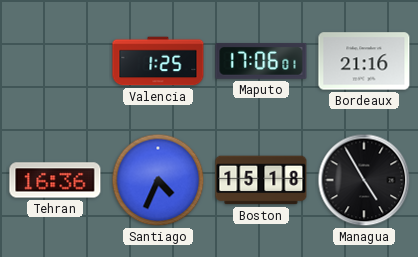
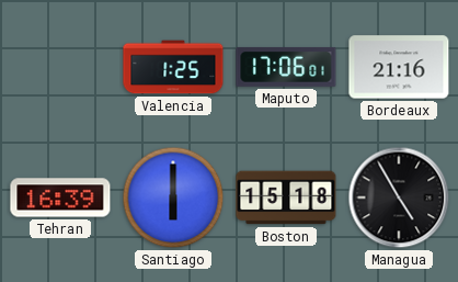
Tehran: 16:36 -> 16:39 (60, 198)
Santiago: 4:34 -> 6:00 (173, 198)
